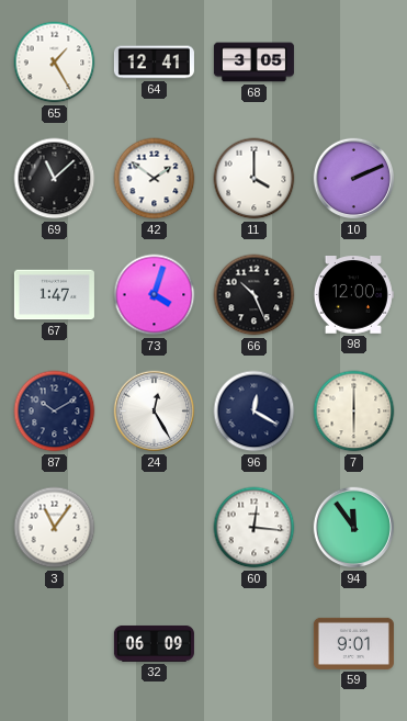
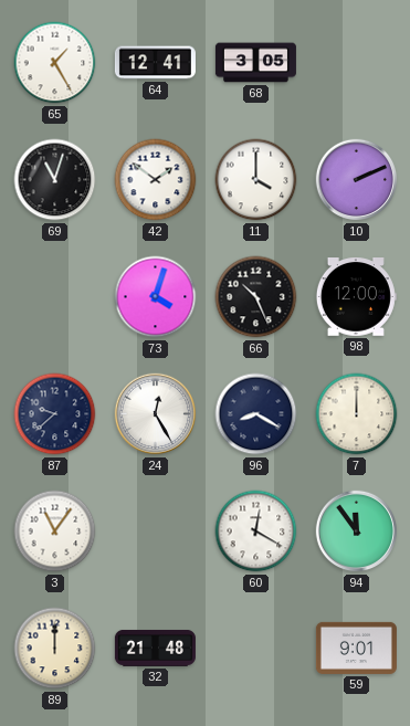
69: 11:08 -> 11:03 (55, 180)
67: 1:47 -> none (54, 295)
87: 10:10 -> 9:38 (55, 414)
96: 12:20 -> 8:20 (256, 414)
7: 6:00 -> 12:00 (357, 414)
60: 12:16 -> 12:20 (256, 532)
89: none -> 12:00 (55, 649)
32: 06:09 -> 21:48 (155, 648)
